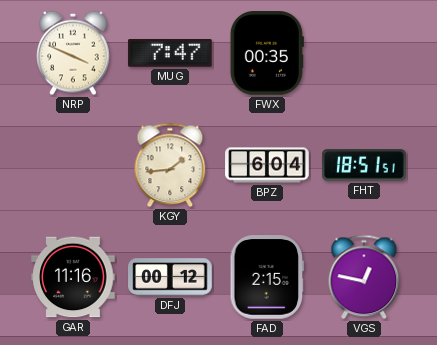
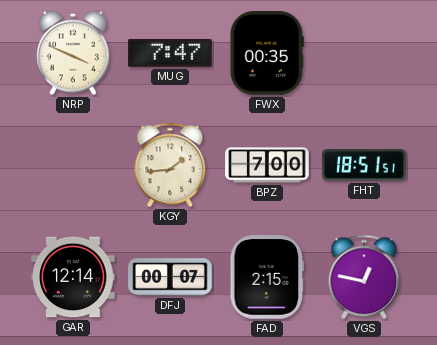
BPZ: 6:04 -> 7:00 (267, 165)
GAR: 11:16 -> 12:14 (73, 277)
DFJ: 00:12 -> 00:07 (170, 277)
